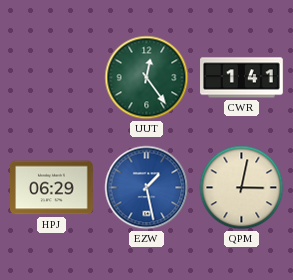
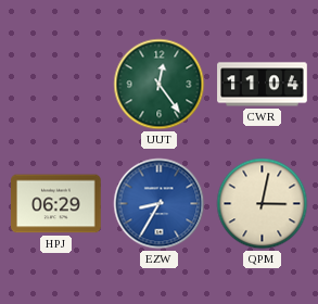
CWR: 1:41 -> 11:04 (263, 85)
EZW: 1:28 -> 8:35 (160, 204)
